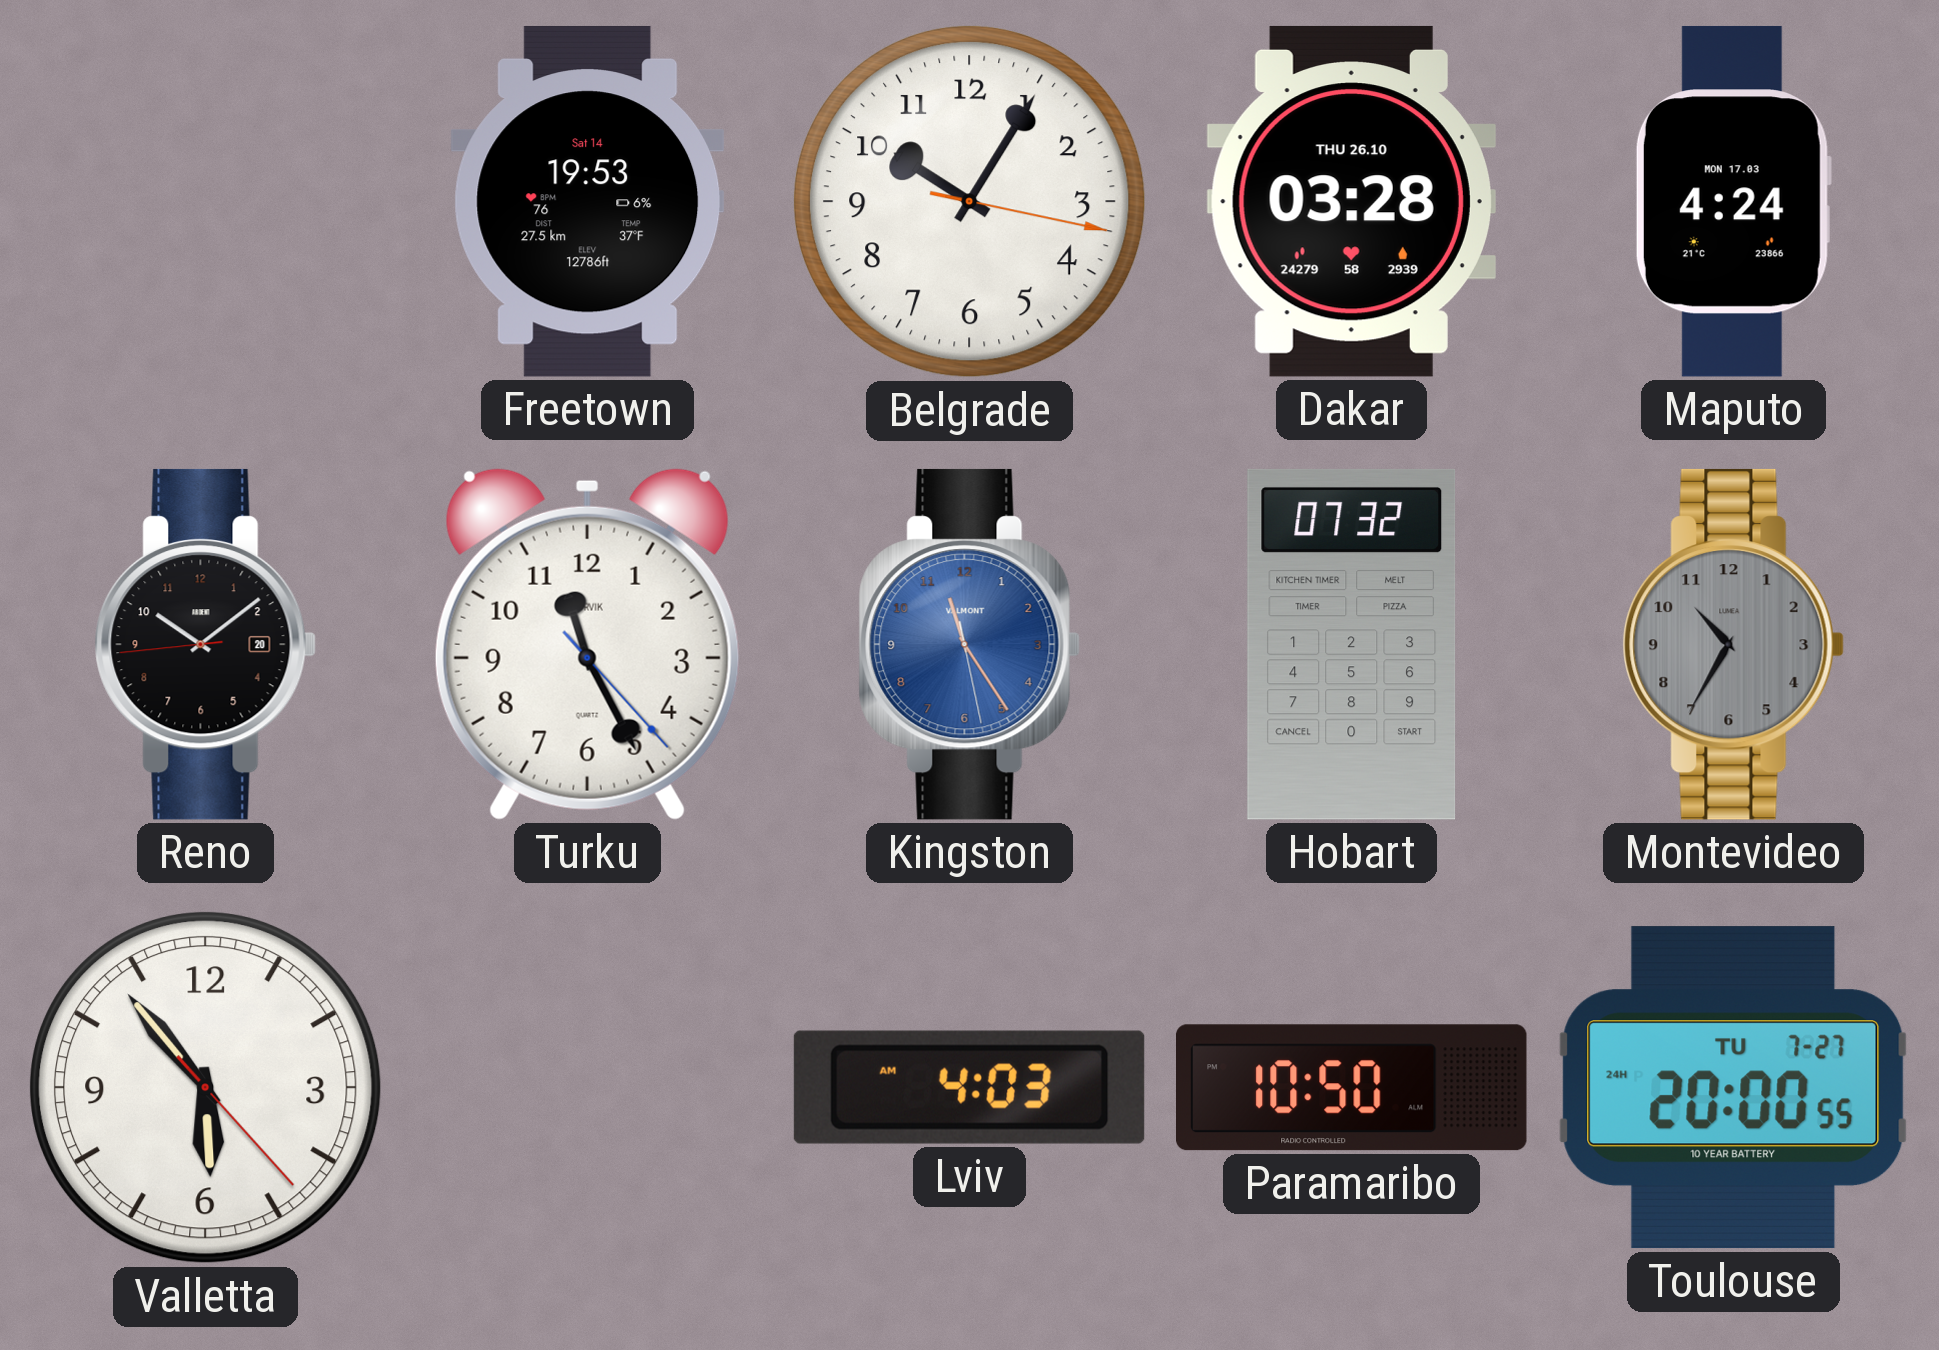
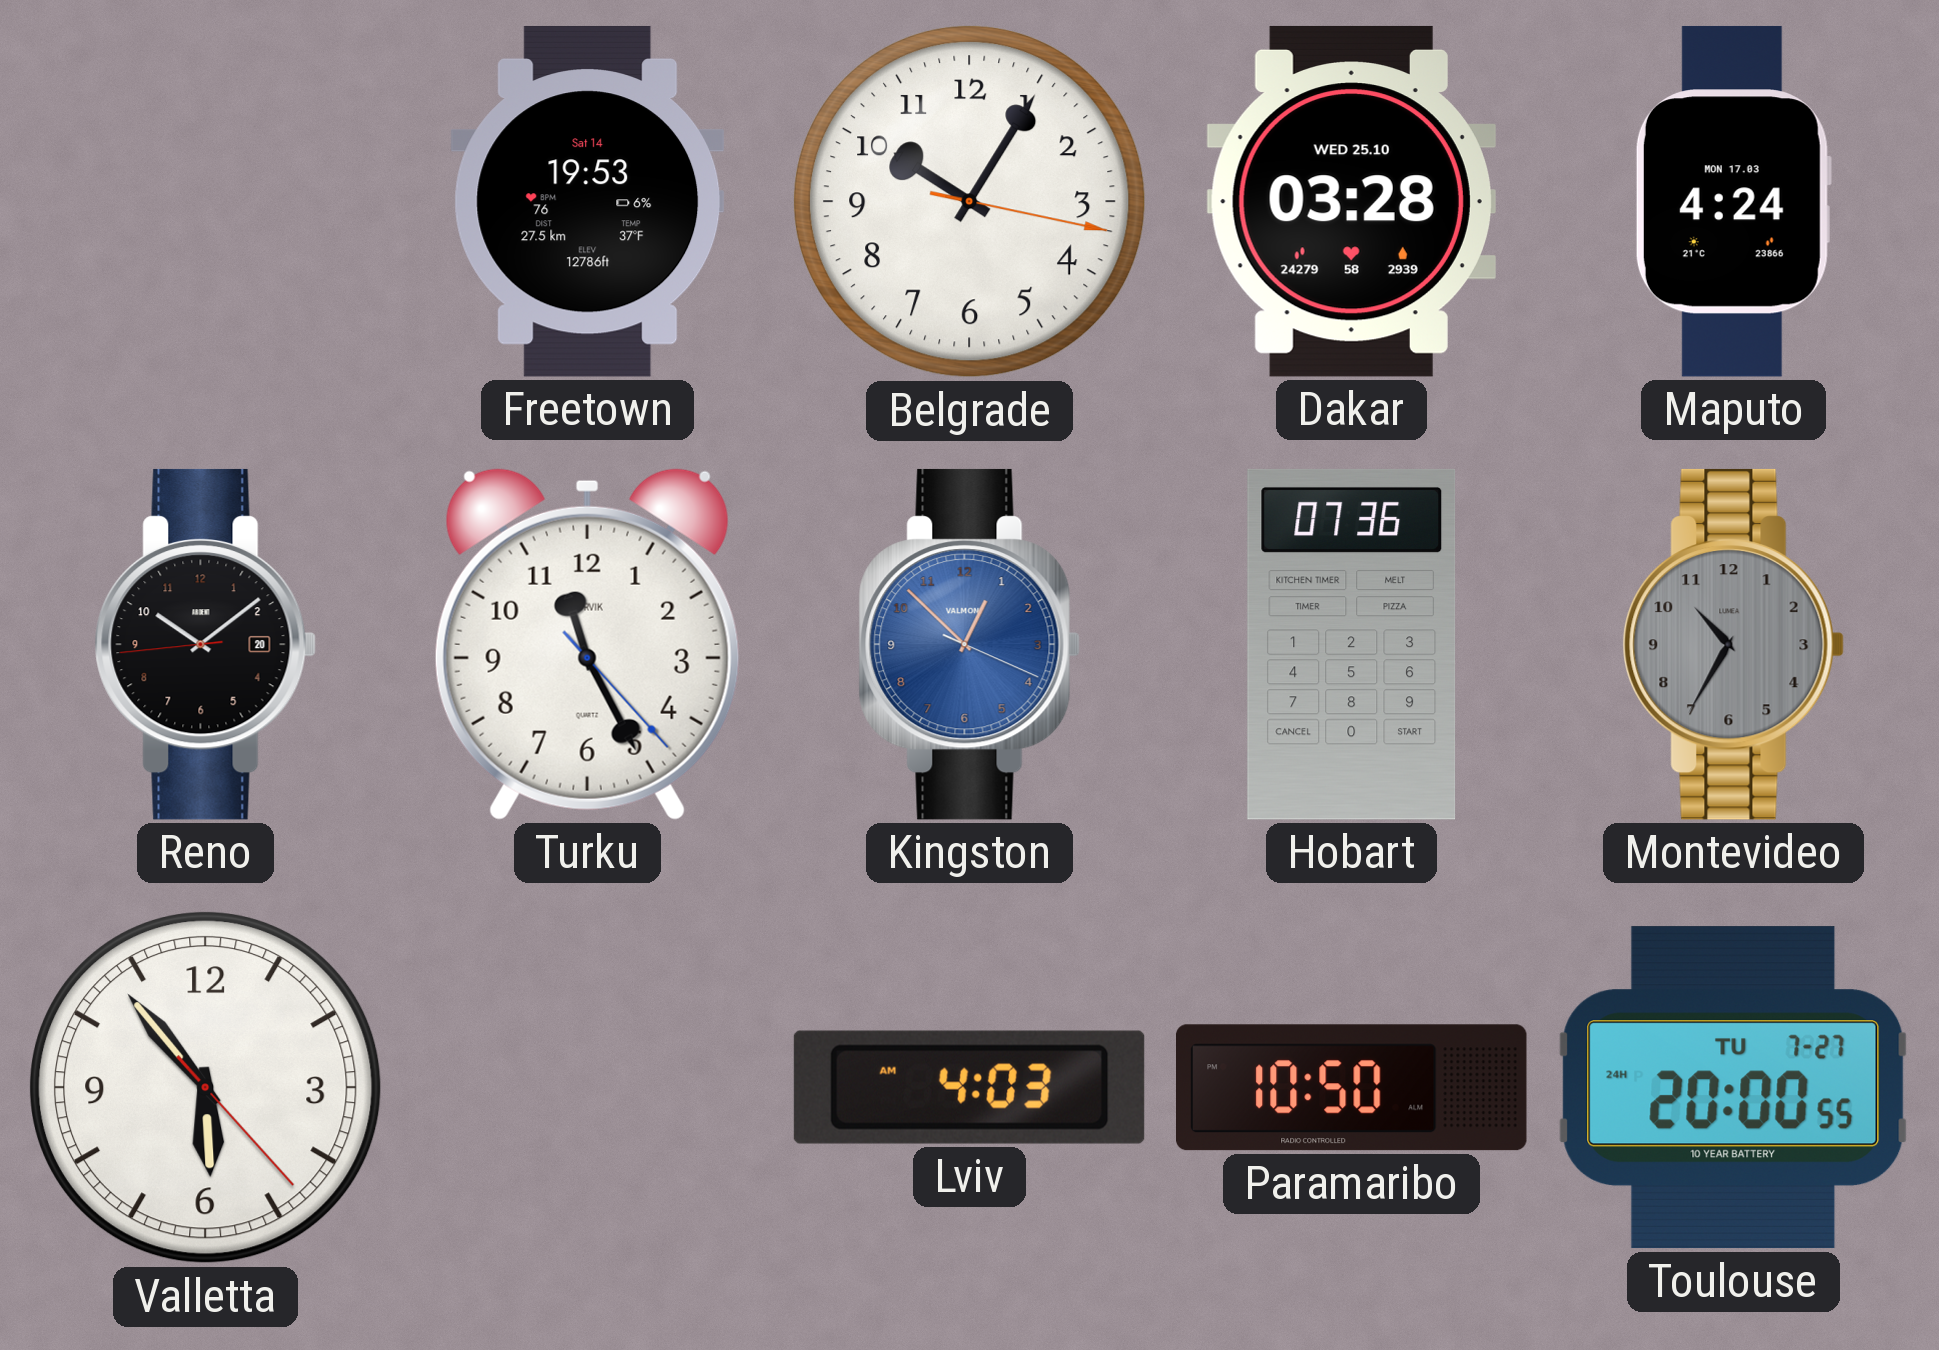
Dakar date: THU 26.10 -> WED 25.10 (1351, 201)
Kingston: 11:24 -> 12:52 (969, 644)
Hobart: 07:32 -> 07:36 (1352, 644)
